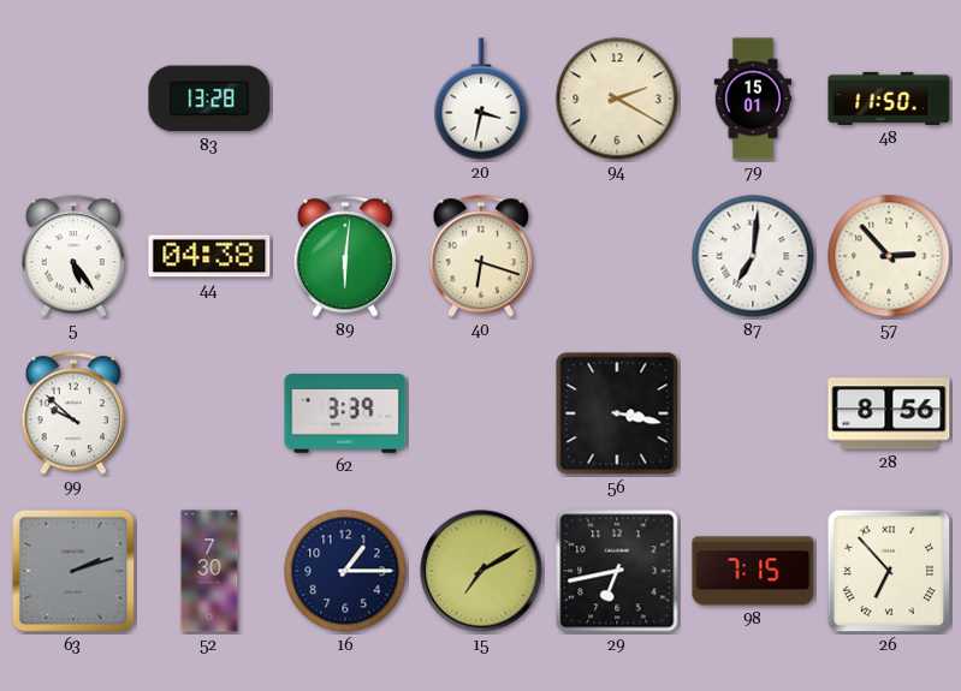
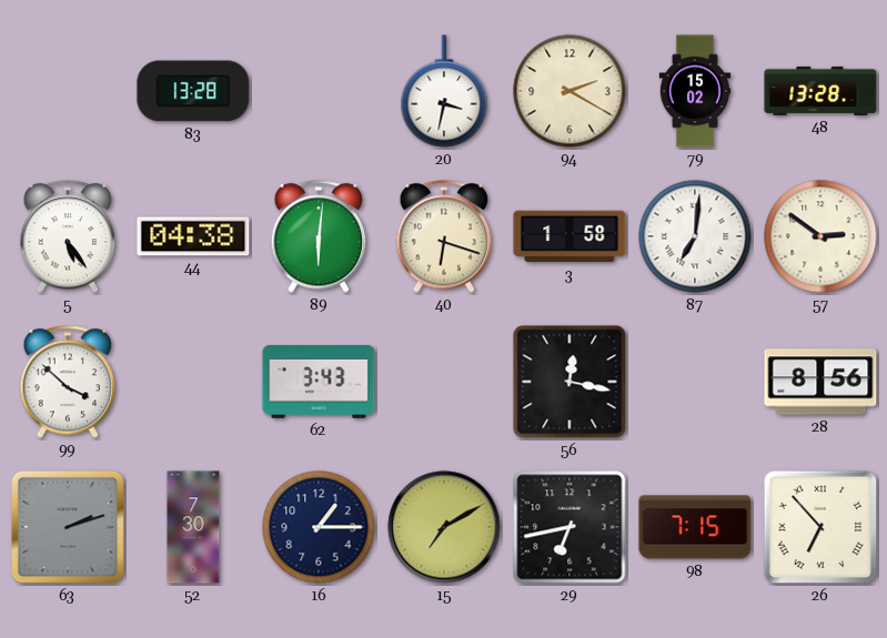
79: 15:01 -> 15:02 (695, 91)
48: 11:50 -> 13:28 (820, 91)
3: none -> 1:58 (570, 236)
57: 2:53 -> 2:51 (820, 236)
99: 9:52 -> 3:52 (68, 382)
62: 3:39 -> 3:43 (319, 382)
56: 3:17 -> 12:17 (570, 382)
